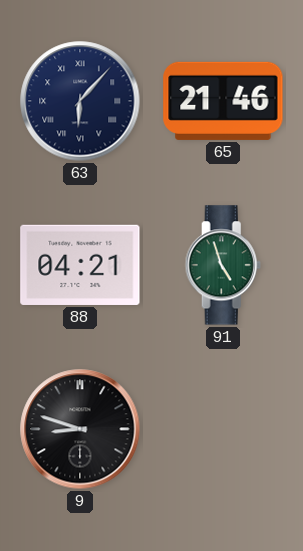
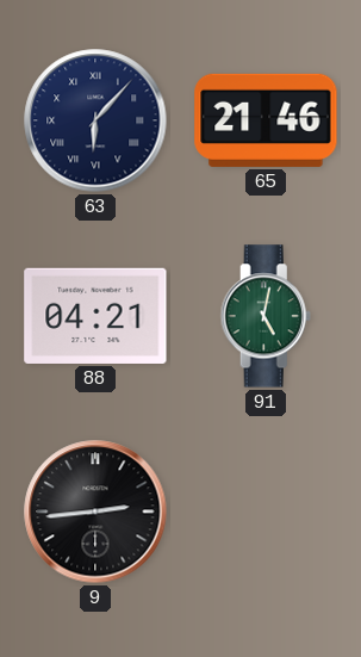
91: 4:57 -> 5:02 (266, 316)
9: 8:48 -> 2:44 (95, 512)
